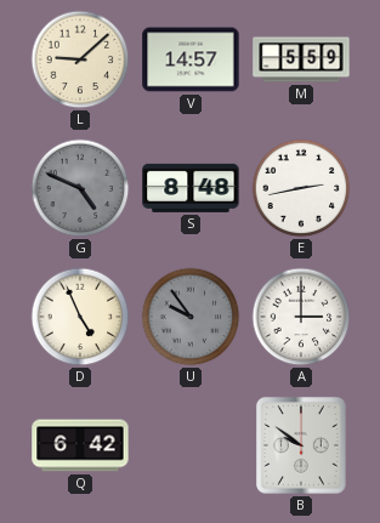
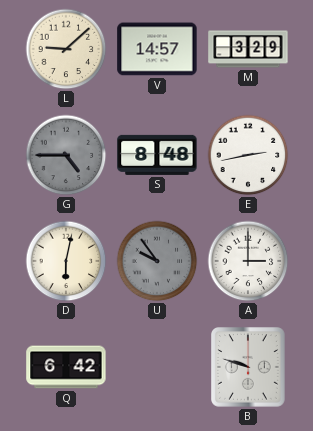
M: 5:59 -> 3:29 (248, 49)
G: 4:49 -> 4:45 (66, 155)
D: 4:56 -> 6:02 (66, 261)
B: 9:51 -> 9:48 (249, 368)
